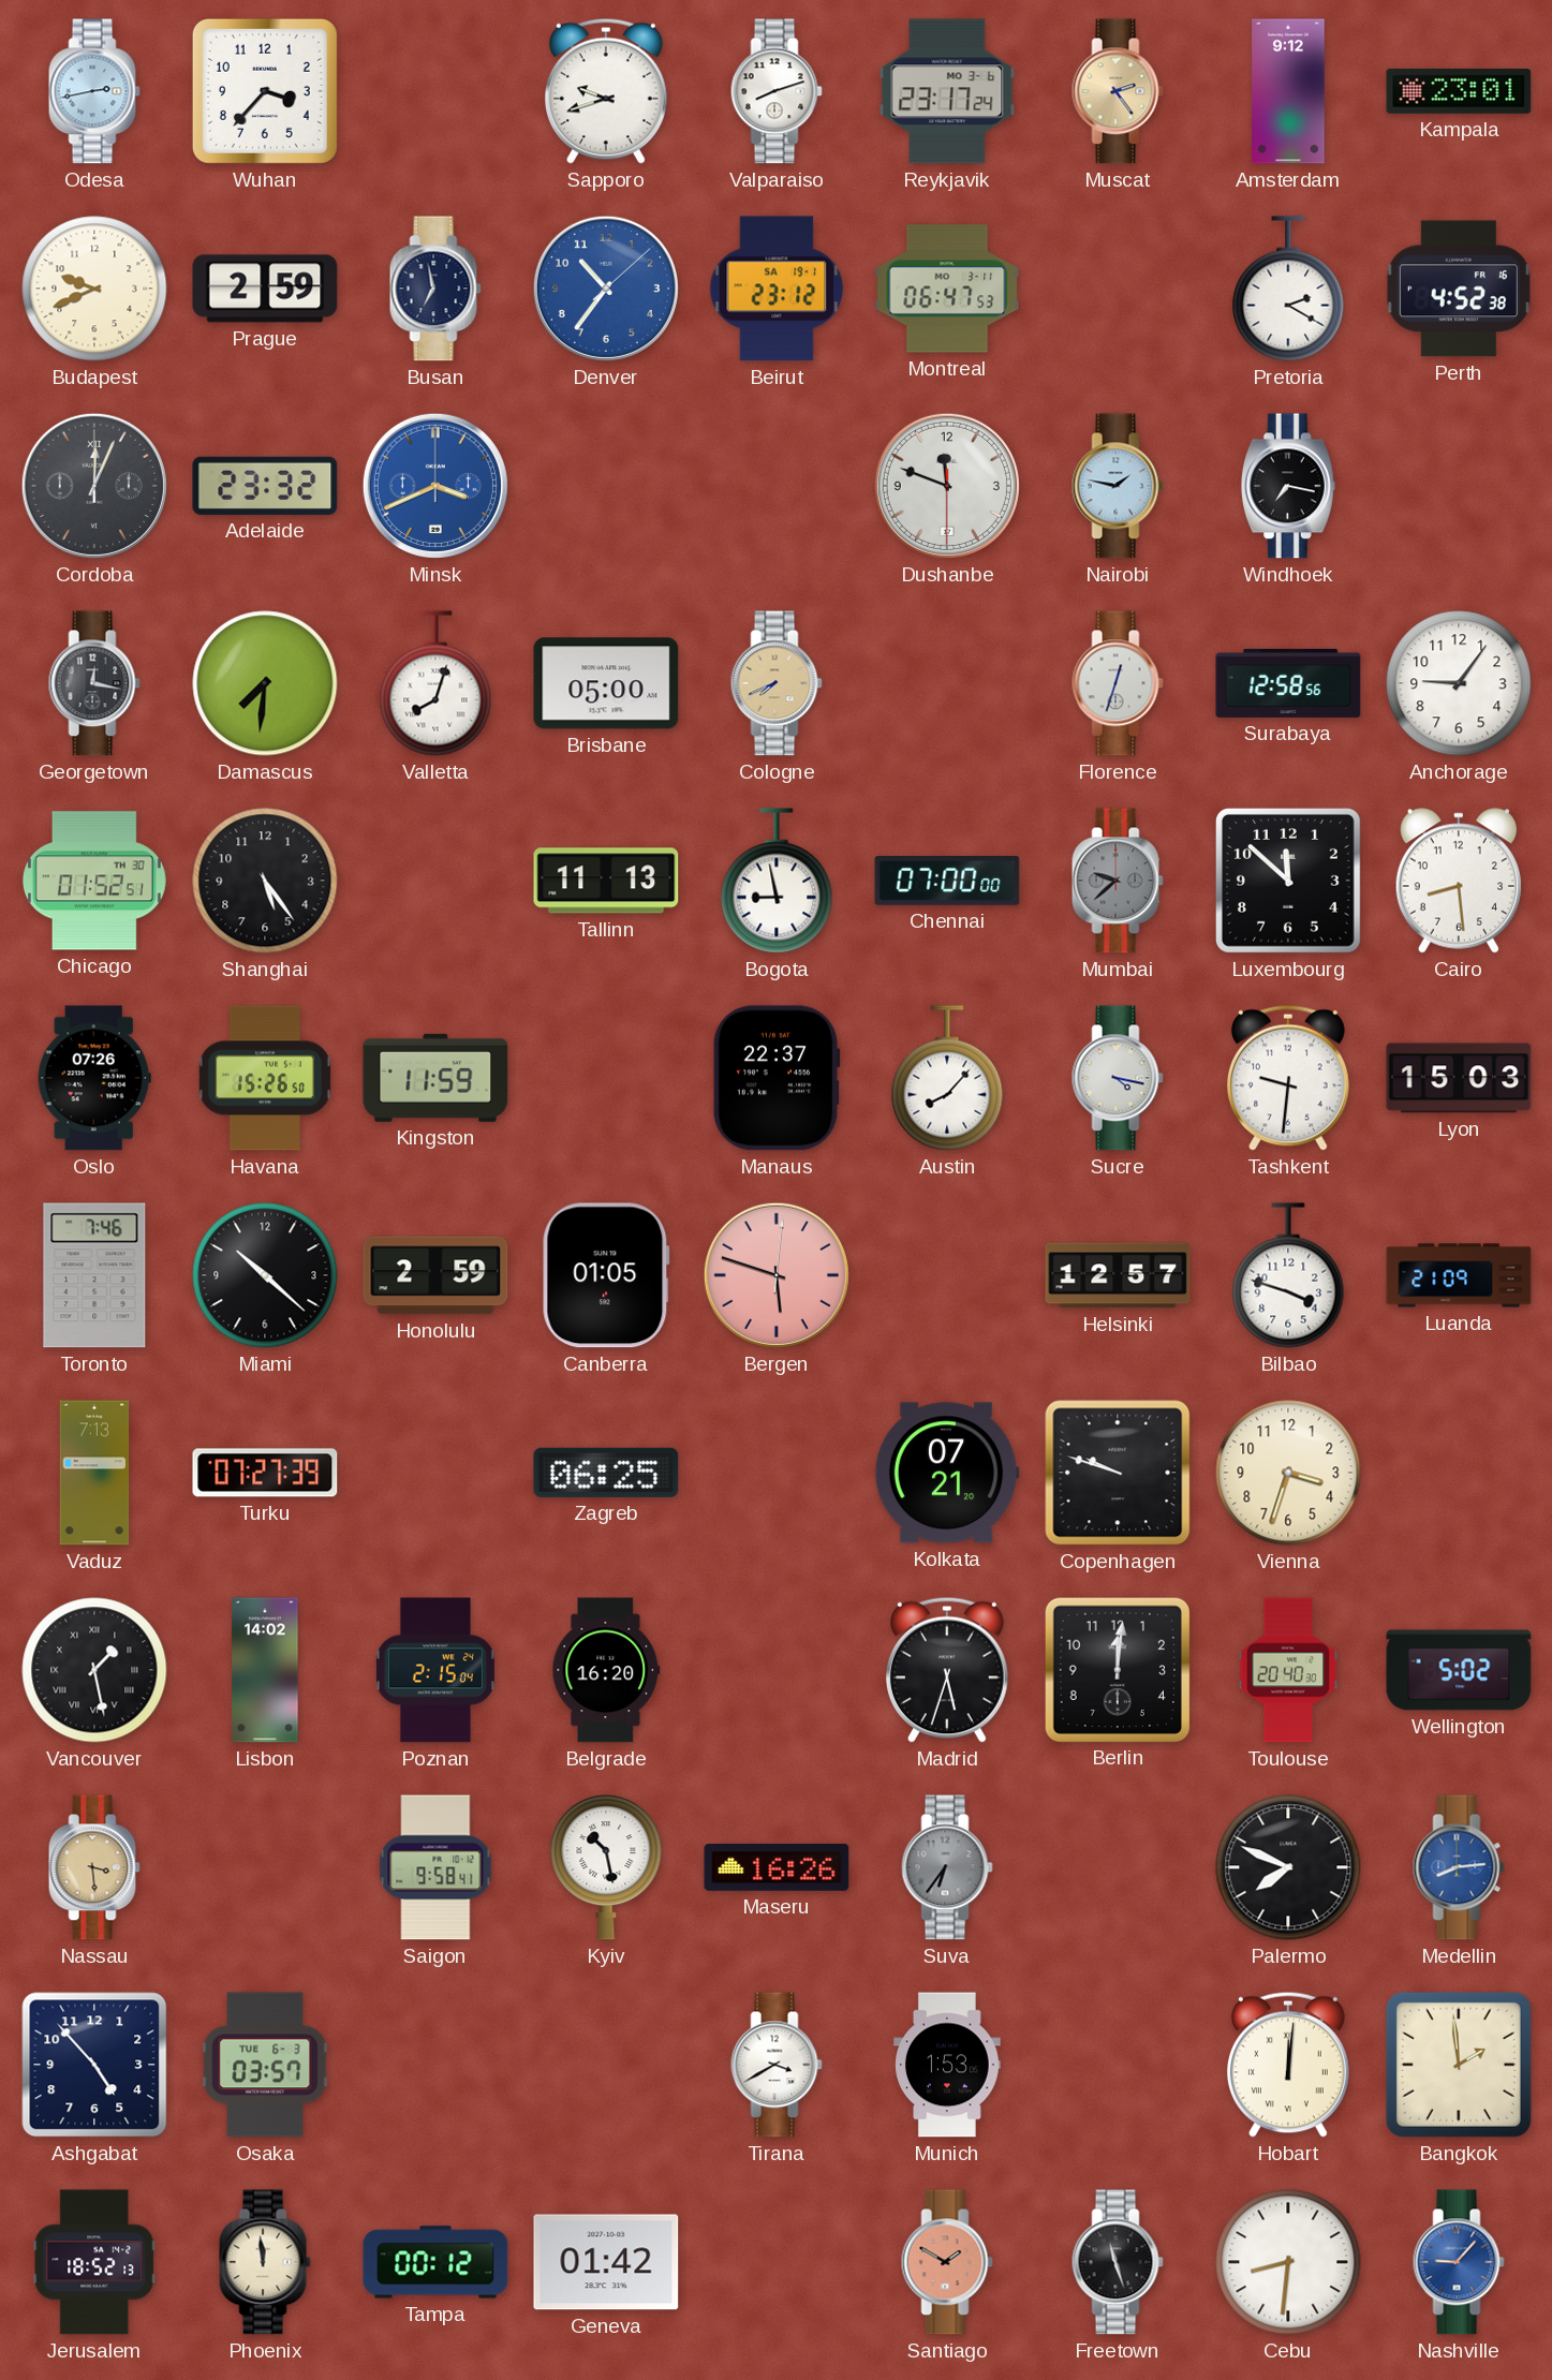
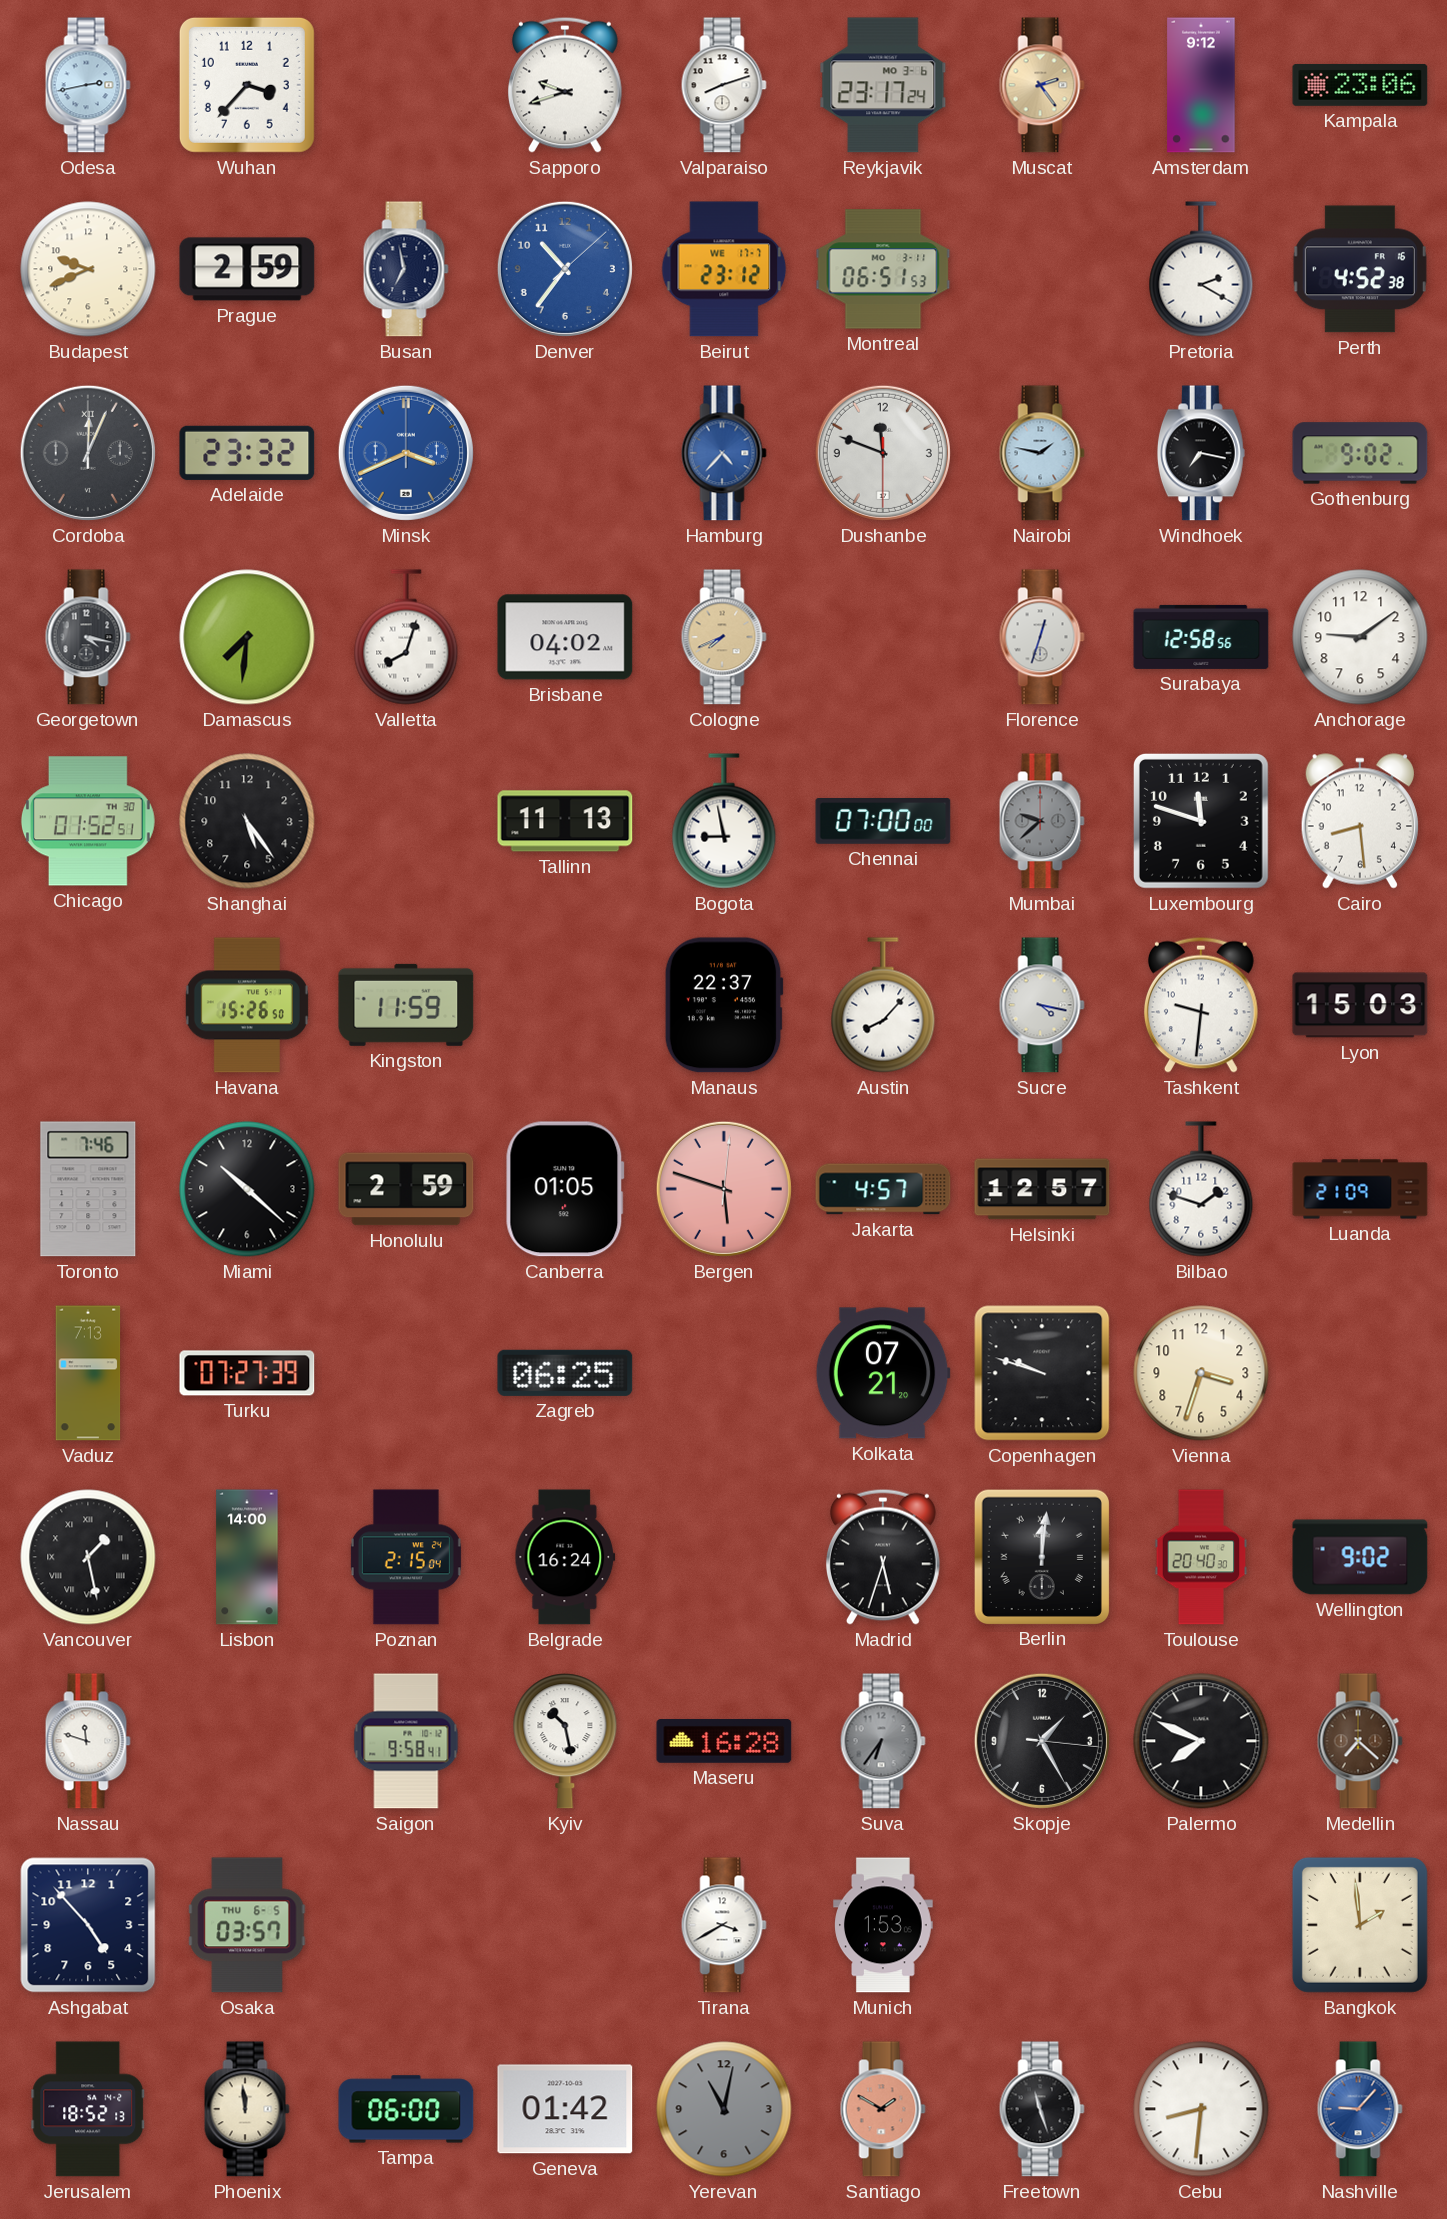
Kampala: 23:01 -> 23:06 (1360, 85)
Beirut date: SA 19-1 -> WE 17-7 (724, 269)
Montreal: 06:47 -> 06:51 (883, 269)
Hamburg: none -> 4:37 (724, 453)
Gothenburg: none -> 9:02 (1360, 453)
Georgetown: 12:17 -> 4:17 (88, 637)
Brisbane: 05:00 -> 04:02 (565, 637)
Anchorage: 9:06 -> 9:09 (1360, 637)
Luxembourg: 11:52 -> 11:48 (1201, 821)
Oslo: 07:26 -> none (94, 1078)
Jakarta: none -> 4:57 (883, 1189)
Bilbao: 3:48 -> 1:48 (1201, 1189)
Lisbon: 14:02 -> 14:00 (247, 1557)
Belgrade: 16:20 -> 16:24 (565, 1557)
Berlin numerals: Arabic -> Roman (1041, 1556)
Wellington: 5:02 -> 9:02 (1360, 1557)
Nassau: 3:29 -> 11:48 (88, 1741)
Nassau dial: champagne -> white (88, 1741)
Maseru: 16:26 -> 16:28 (724, 1742)
Skopje: none -> 1:25 (1042, 1741)
Medellin: 8:14 -> 7:22 (1360, 1741)
Medellin dial: blue -> brown (1360, 1741)
Osaka date: TUE 6-3 -> THU 6-5 (247, 1925)
Hobart: 12:01 -> none (1288, 2065)
Tampa: 00:12 -> 06:00 (406, 2109)
Yerevan: none -> 11:02 (724, 2109)
